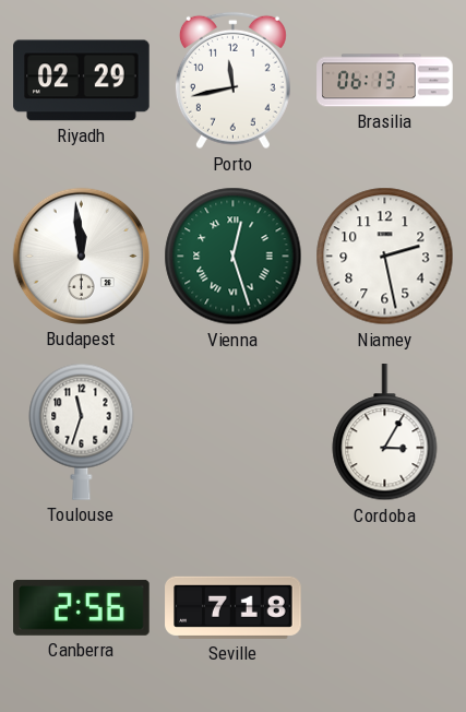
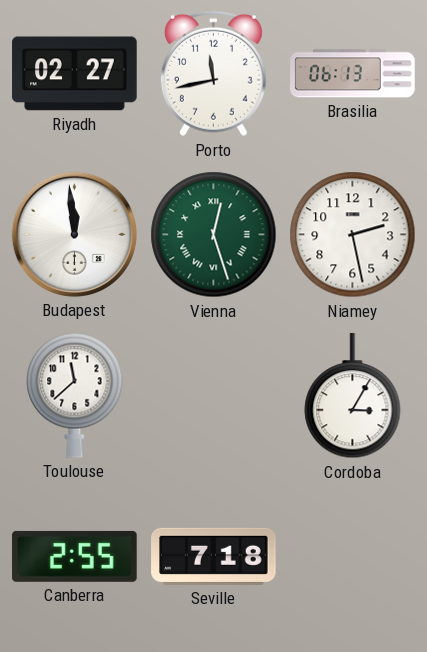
Riyadh: 02:29 -> 02:27 (75, 74)
Toulouse: 11:33 -> 11:38 (75, 395)
Canberra: 2:56 -> 2:55 (75, 556)
